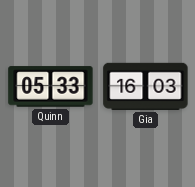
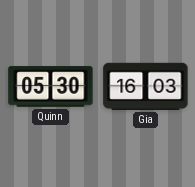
Quinn: 05:33 -> 05:30 (51, 87)
